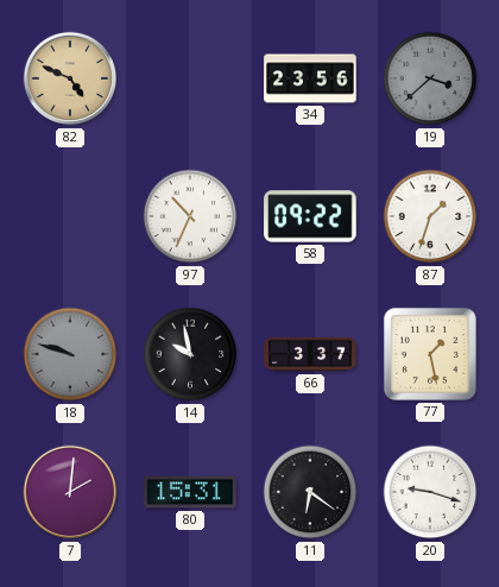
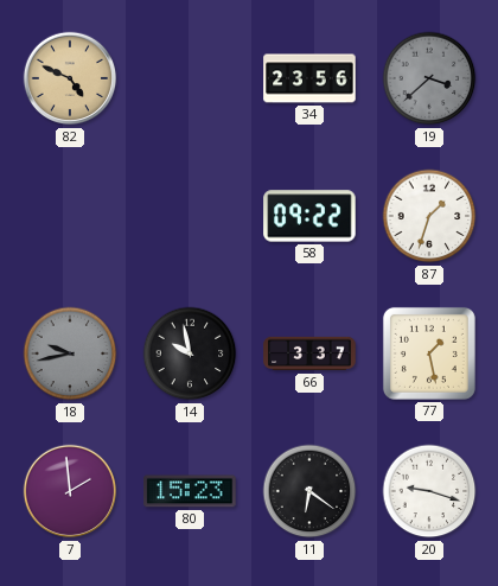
97: 10:34 -> none (190, 216)
18: 9:48 -> 9:43 (70, 353)
7: 2:01 -> 1:59 (70, 491)
80: 15:31 -> 15:23 (190, 491)
